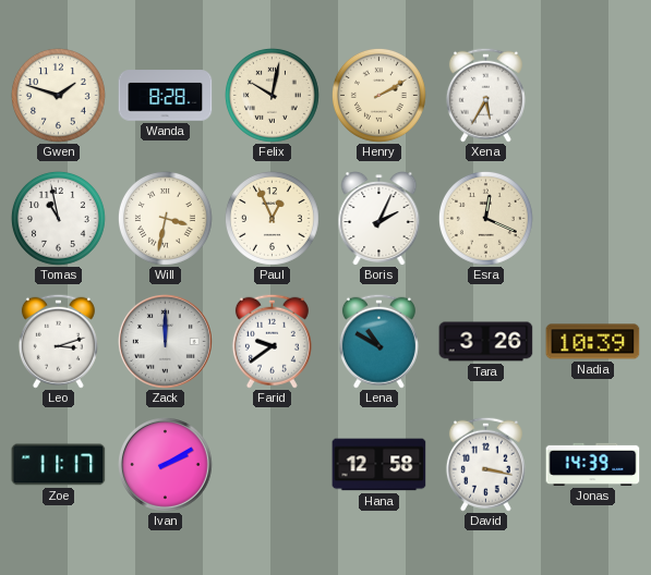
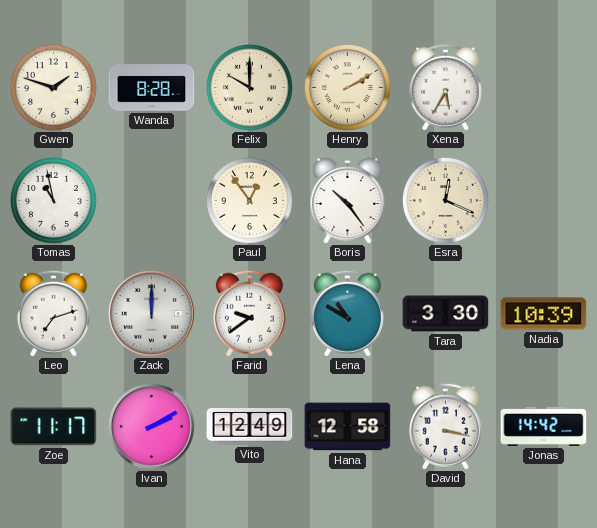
Felix: 10:02 -> 10:00 (249, 87)
Will: 3:32 -> none (165, 218)
Paul: 12:56 -> 12:54 (249, 200)
Boris: 2:04 -> 10:24 (348, 201)
Leo: 3:12 -> 7:12 (53, 313)
Tara: 3:26 -> 3:30 (446, 314)
Vito: none -> 12:49 (250, 427)
Jonas: 14:39 -> 14:42 (544, 426)
